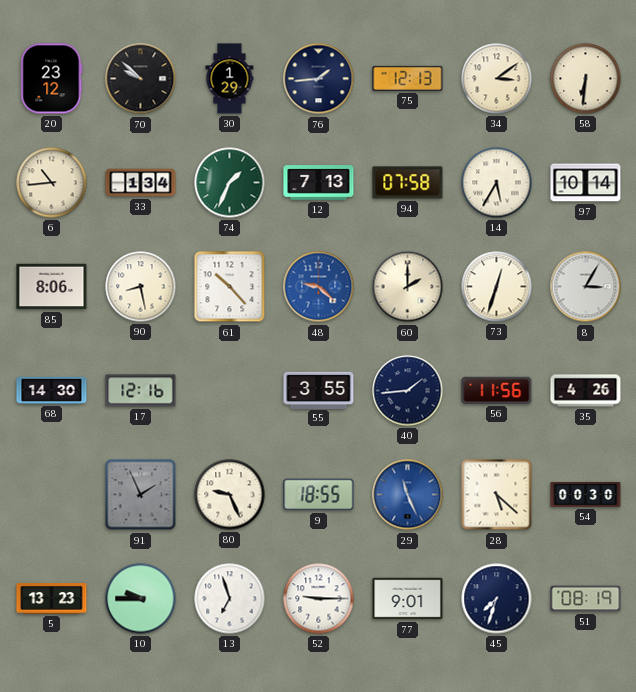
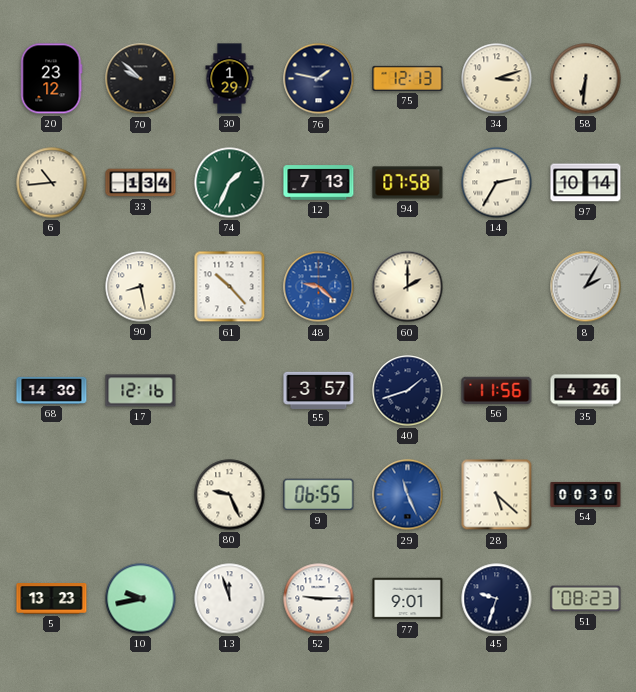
76: 1:44 -> 1:47 (319, 79)
34: 3:09 -> 3:12 (497, 79)
14: 5:35 -> 2:35 (497, 183)
85: 8:06 -> none (52, 287)
73: 12:33 -> none (497, 287)
8: 3:05 -> 2:05 (586, 287)
55: 3:55 -> 3:57 (319, 390)
40: 1:44 -> 1:42 (408, 391)
91: 1:56 -> none (141, 495)
9: 18:55 -> 06:55 (319, 495)
10: 9:45 -> 9:43 (141, 599)
13: 6:57 -> 11:57 (230, 599)
45: 7:33 -> 9:33 (497, 599)
51: 08:19 -> 08:23 (586, 599)
